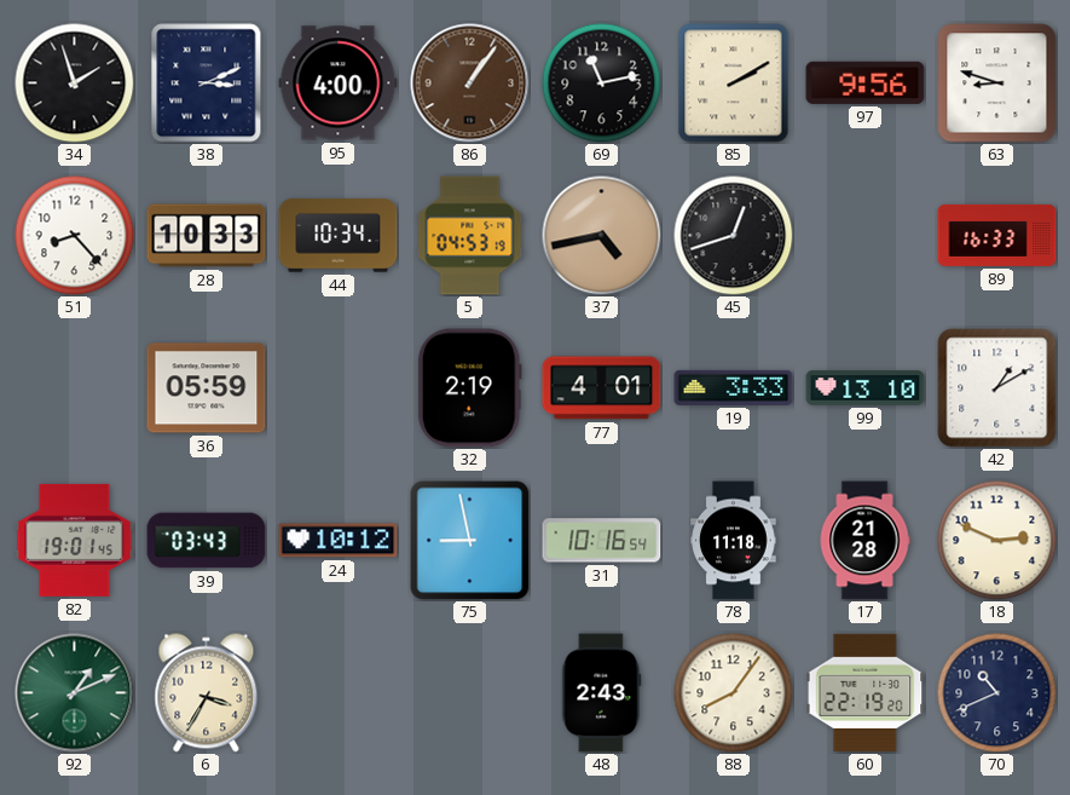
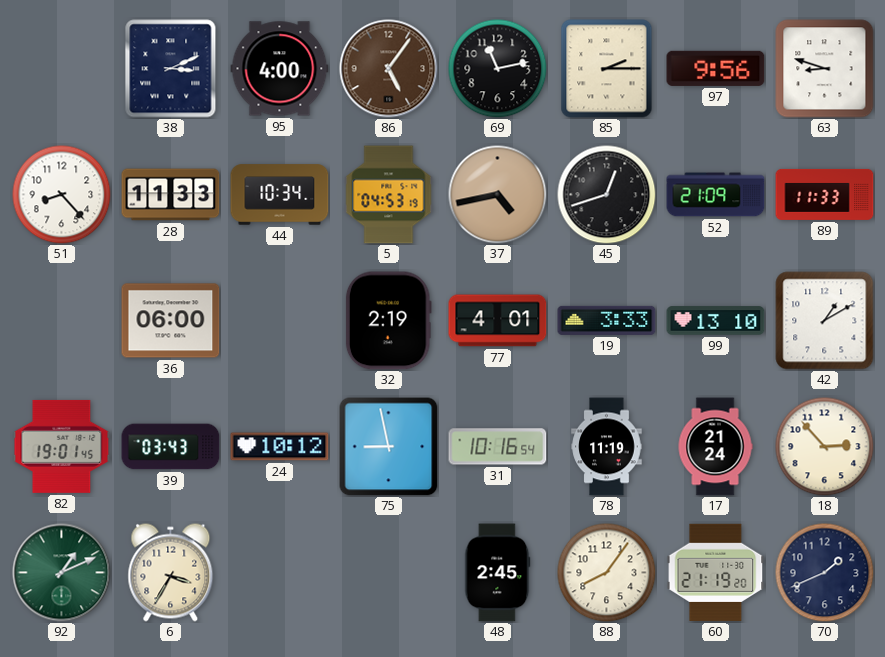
34: 1:57 -> none (75, 83)
86: 1:06 -> 5:06 (389, 69)
85: 2:10 -> 2:15 (607, 69)
28: 10:33 -> 11:33 (171, 195)
52: none -> 21:09 (716, 195)
89: 16:33 -> 11:33 (825, 194)
36: 05:59 -> 06:00 (171, 321)
78: 11:18 -> 11:19 (607, 447)
17: 21:28 -> 21:24 (715, 447)
18: 2:49 -> 2:53 (825, 447)
48: 2:43 -> 2:45 (498, 573)
60: 22:19 -> 21:19 (716, 572)
70: 10:41 -> 1:41 (825, 573)
